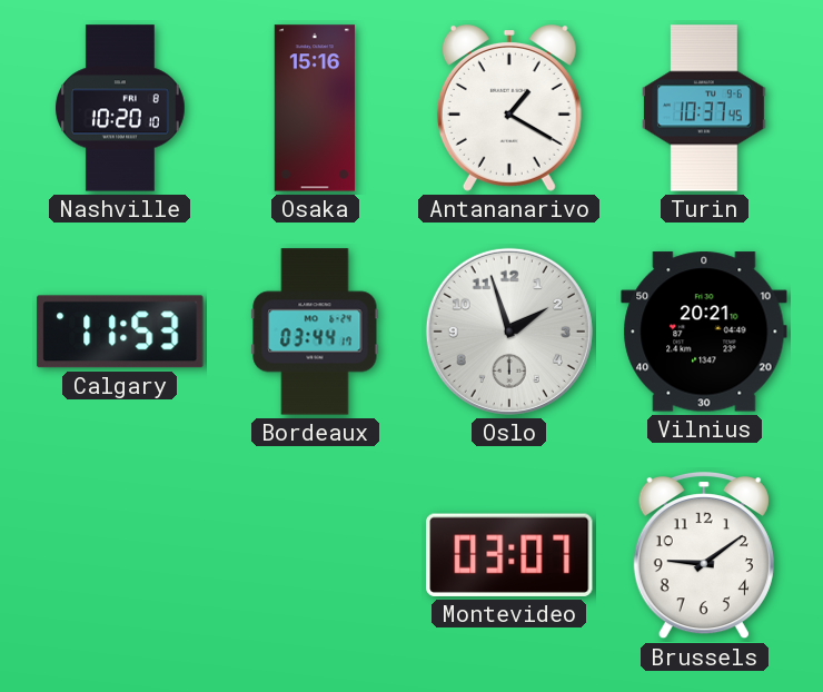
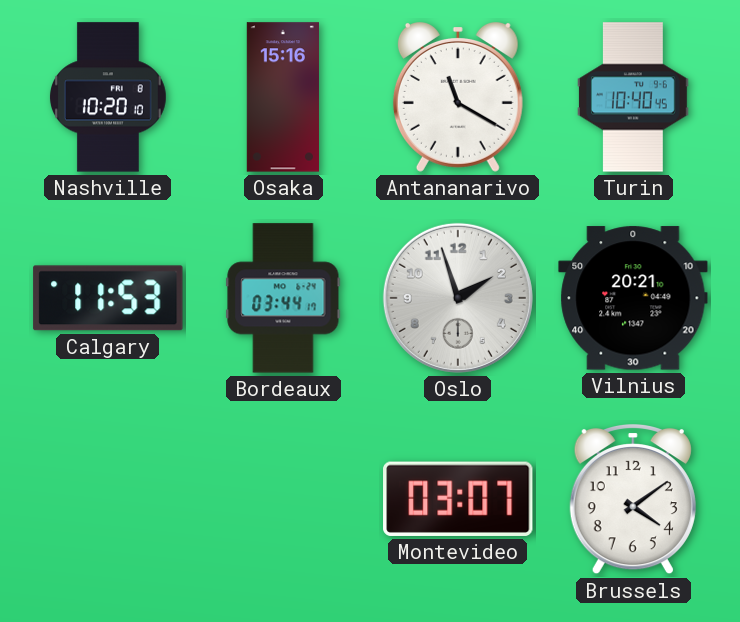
Antananarivo: 1:20 -> 11:20 (458, 98)
Turin: 10:37 -> 10:40 (634, 97)
Brussels: 9:09 -> 4:09 (633, 499)
